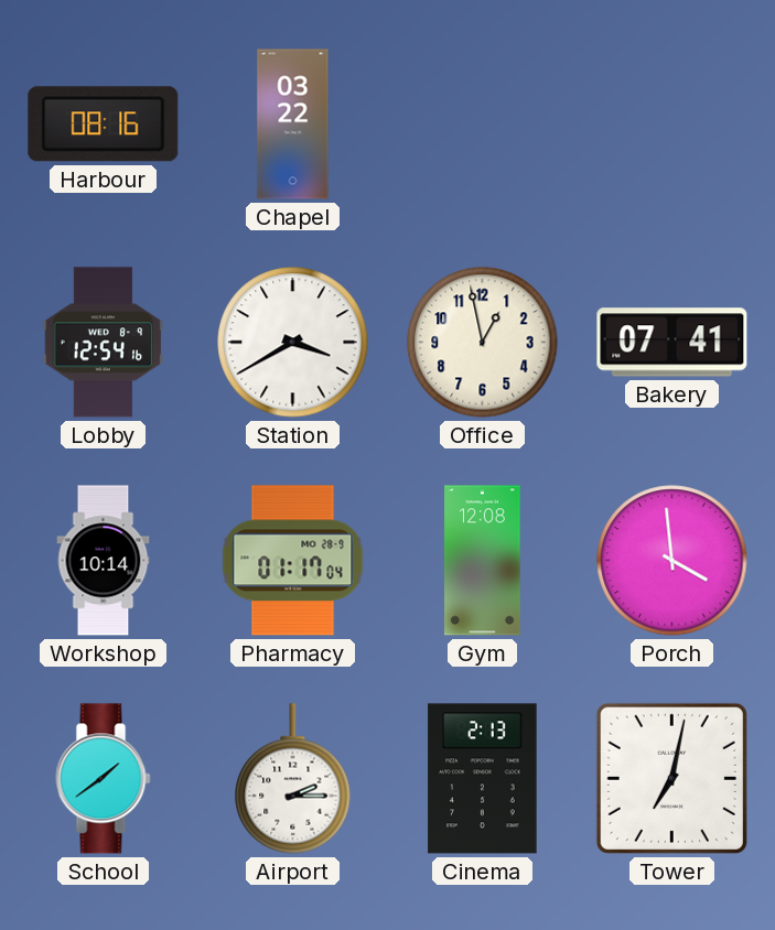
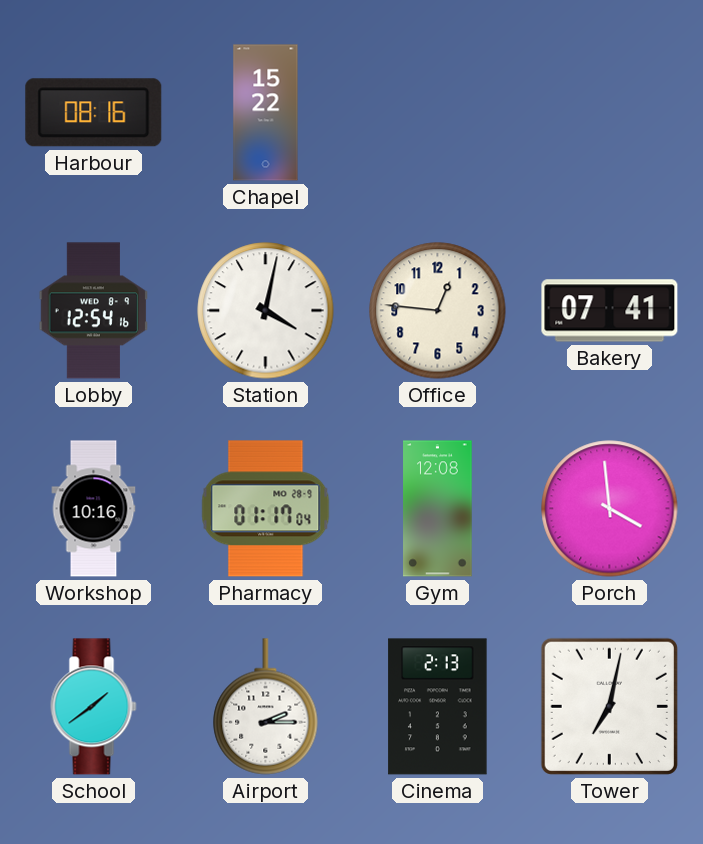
Chapel: 03:22 -> 15:22 (266, 113)
Station: 3:40 -> 4:02 (266, 311)
Office: 12:58 -> 12:46 (438, 311)
Workshop: 10:14 -> 10:16 (94, 509)
